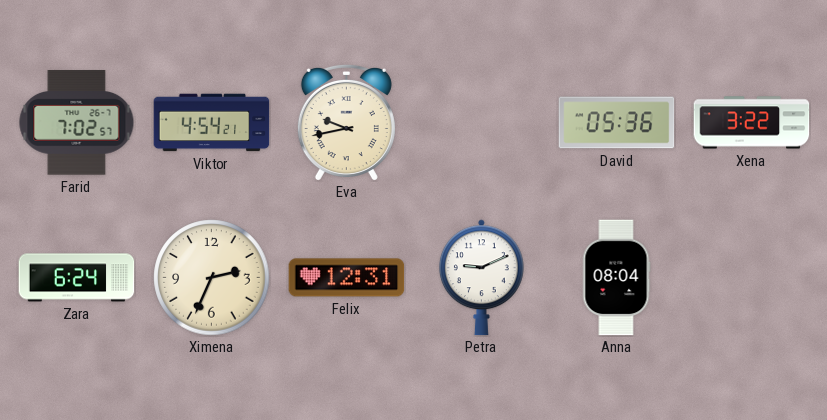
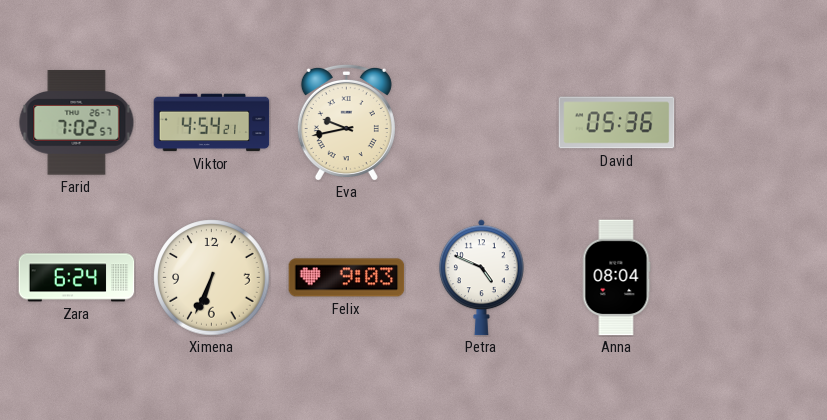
Xena: 3:22 -> none (752, 123)
Ximena: 2:34 -> 6:34 (212, 278)
Felix: 12:31 -> 9:03 (347, 278)
Petra: 9:11 -> 4:49 (481, 278)
